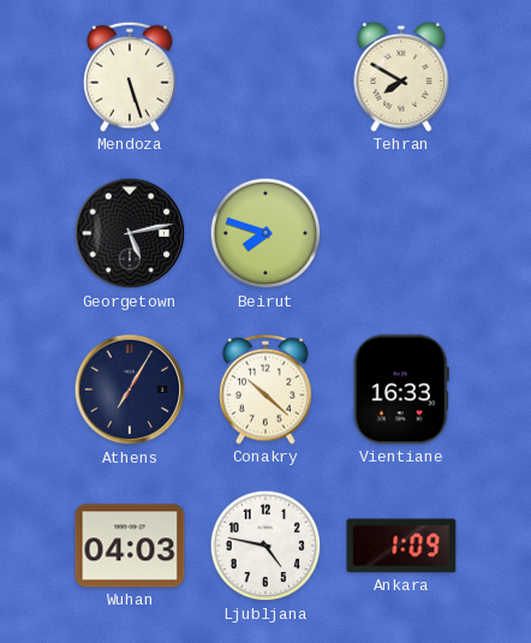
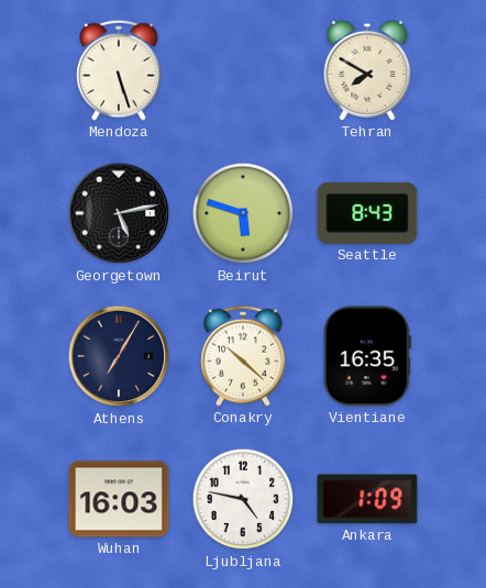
Beirut: 7:48 -> 5:48 (243, 213)
Seattle: none -> 8:43 (367, 213)
Vientiane: 16:33 -> 16:35 (367, 356)
Wuhan: 04:03 -> 16:03 (119, 499)
